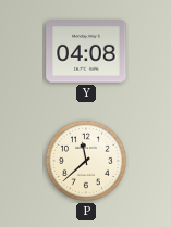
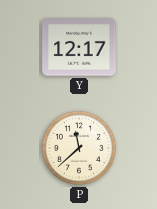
Y: 04:08 -> 12:17 (79, 47)
